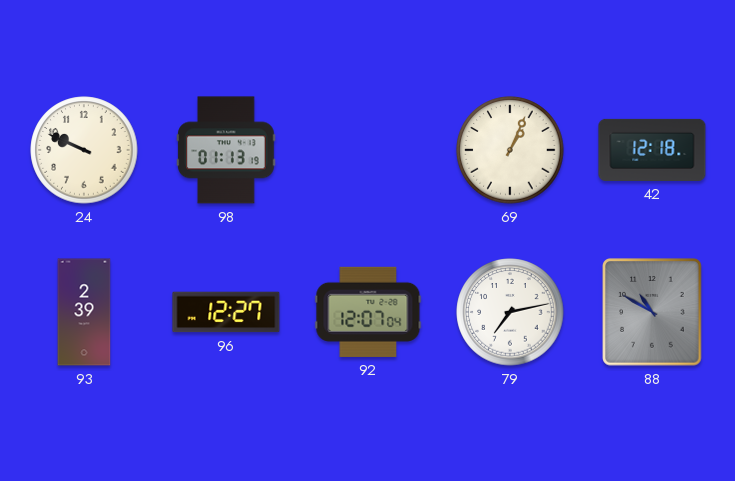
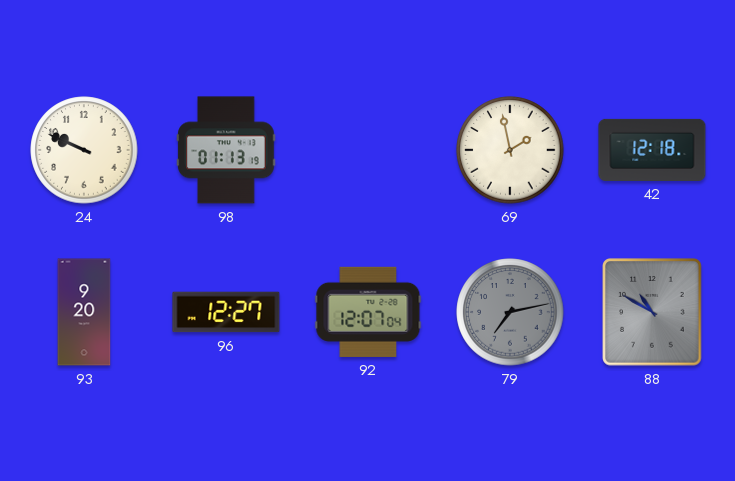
69: 1:04 -> 1:58 (510, 150)
93: 2:39 -> 9:20 (84, 312)
79 dial: white -> grey (510, 312)
